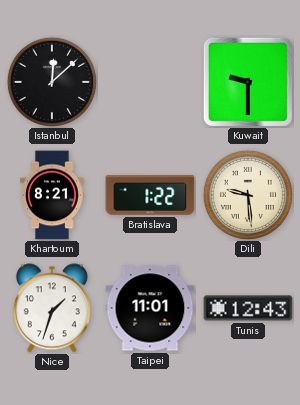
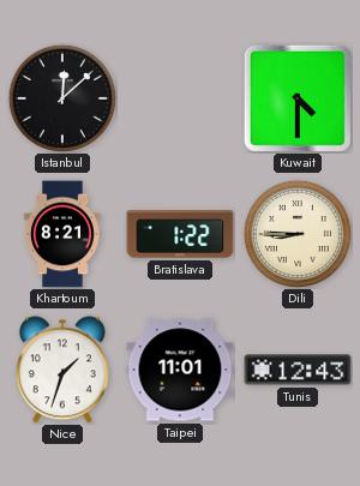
Kuwait: 9:30 -> 4:30 (298, 98)
Dili: 9:29 -> 8:45 (298, 234)
